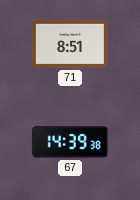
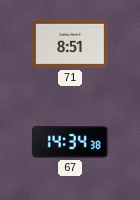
67: 14:39 -> 14:34 (70, 142)
